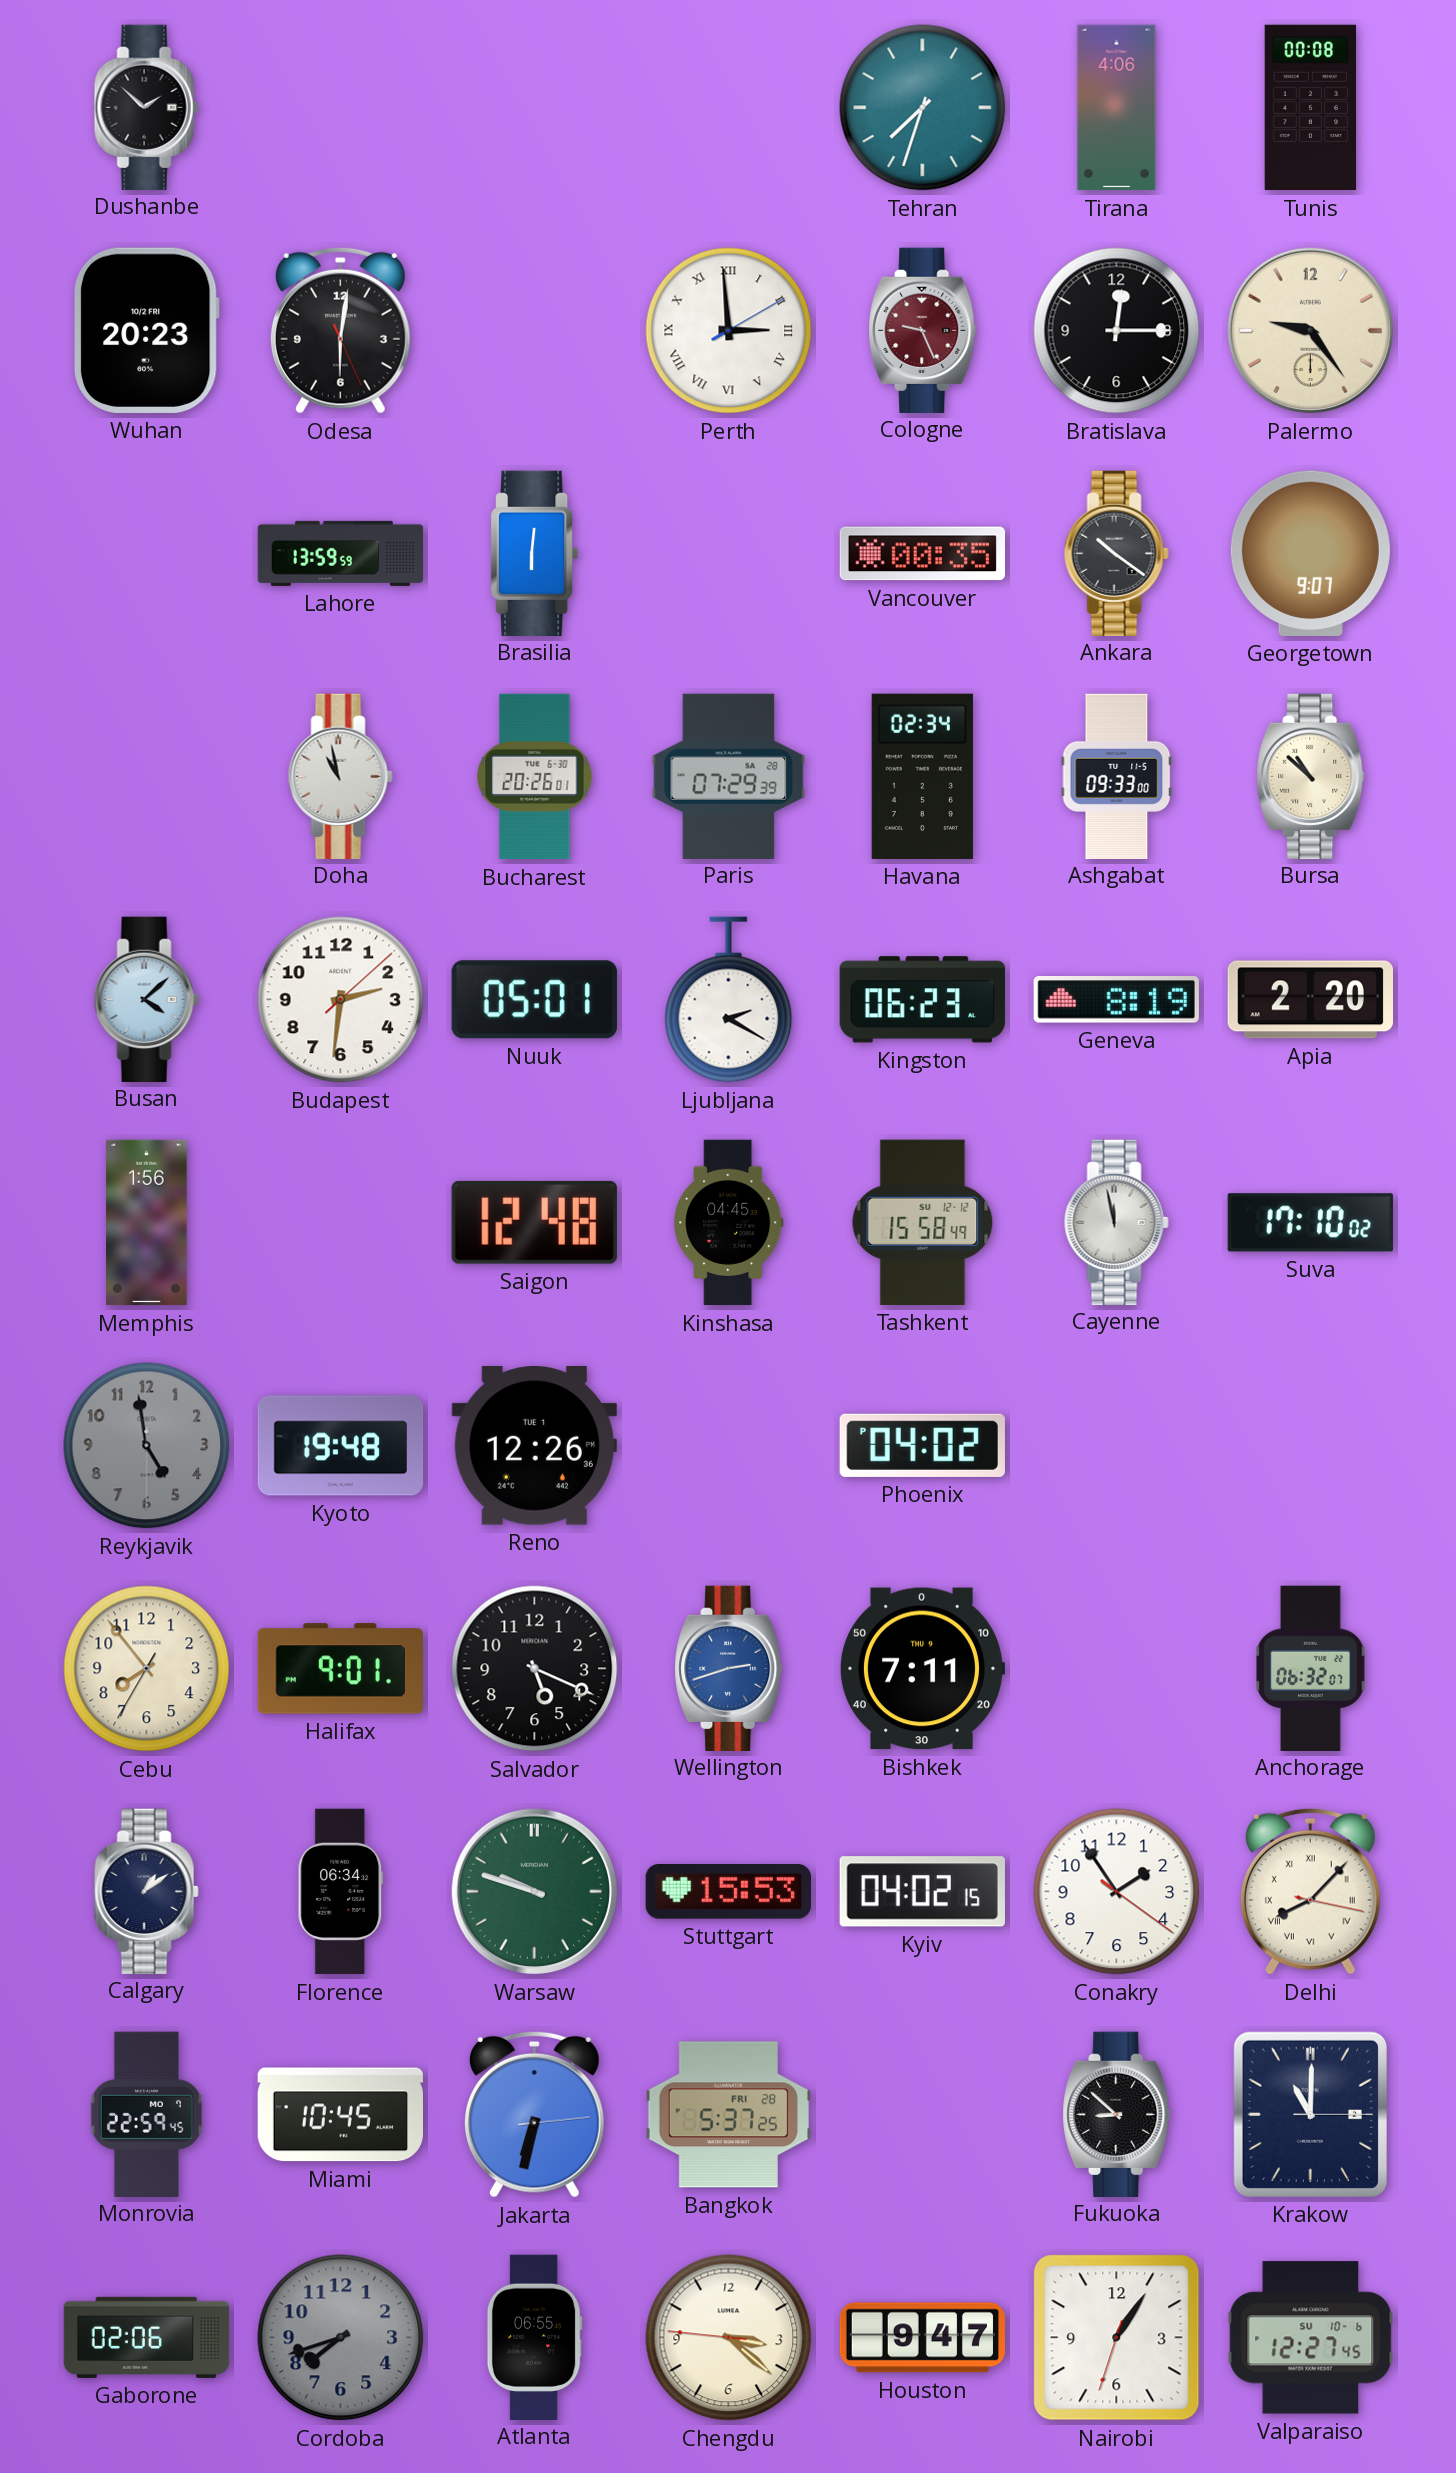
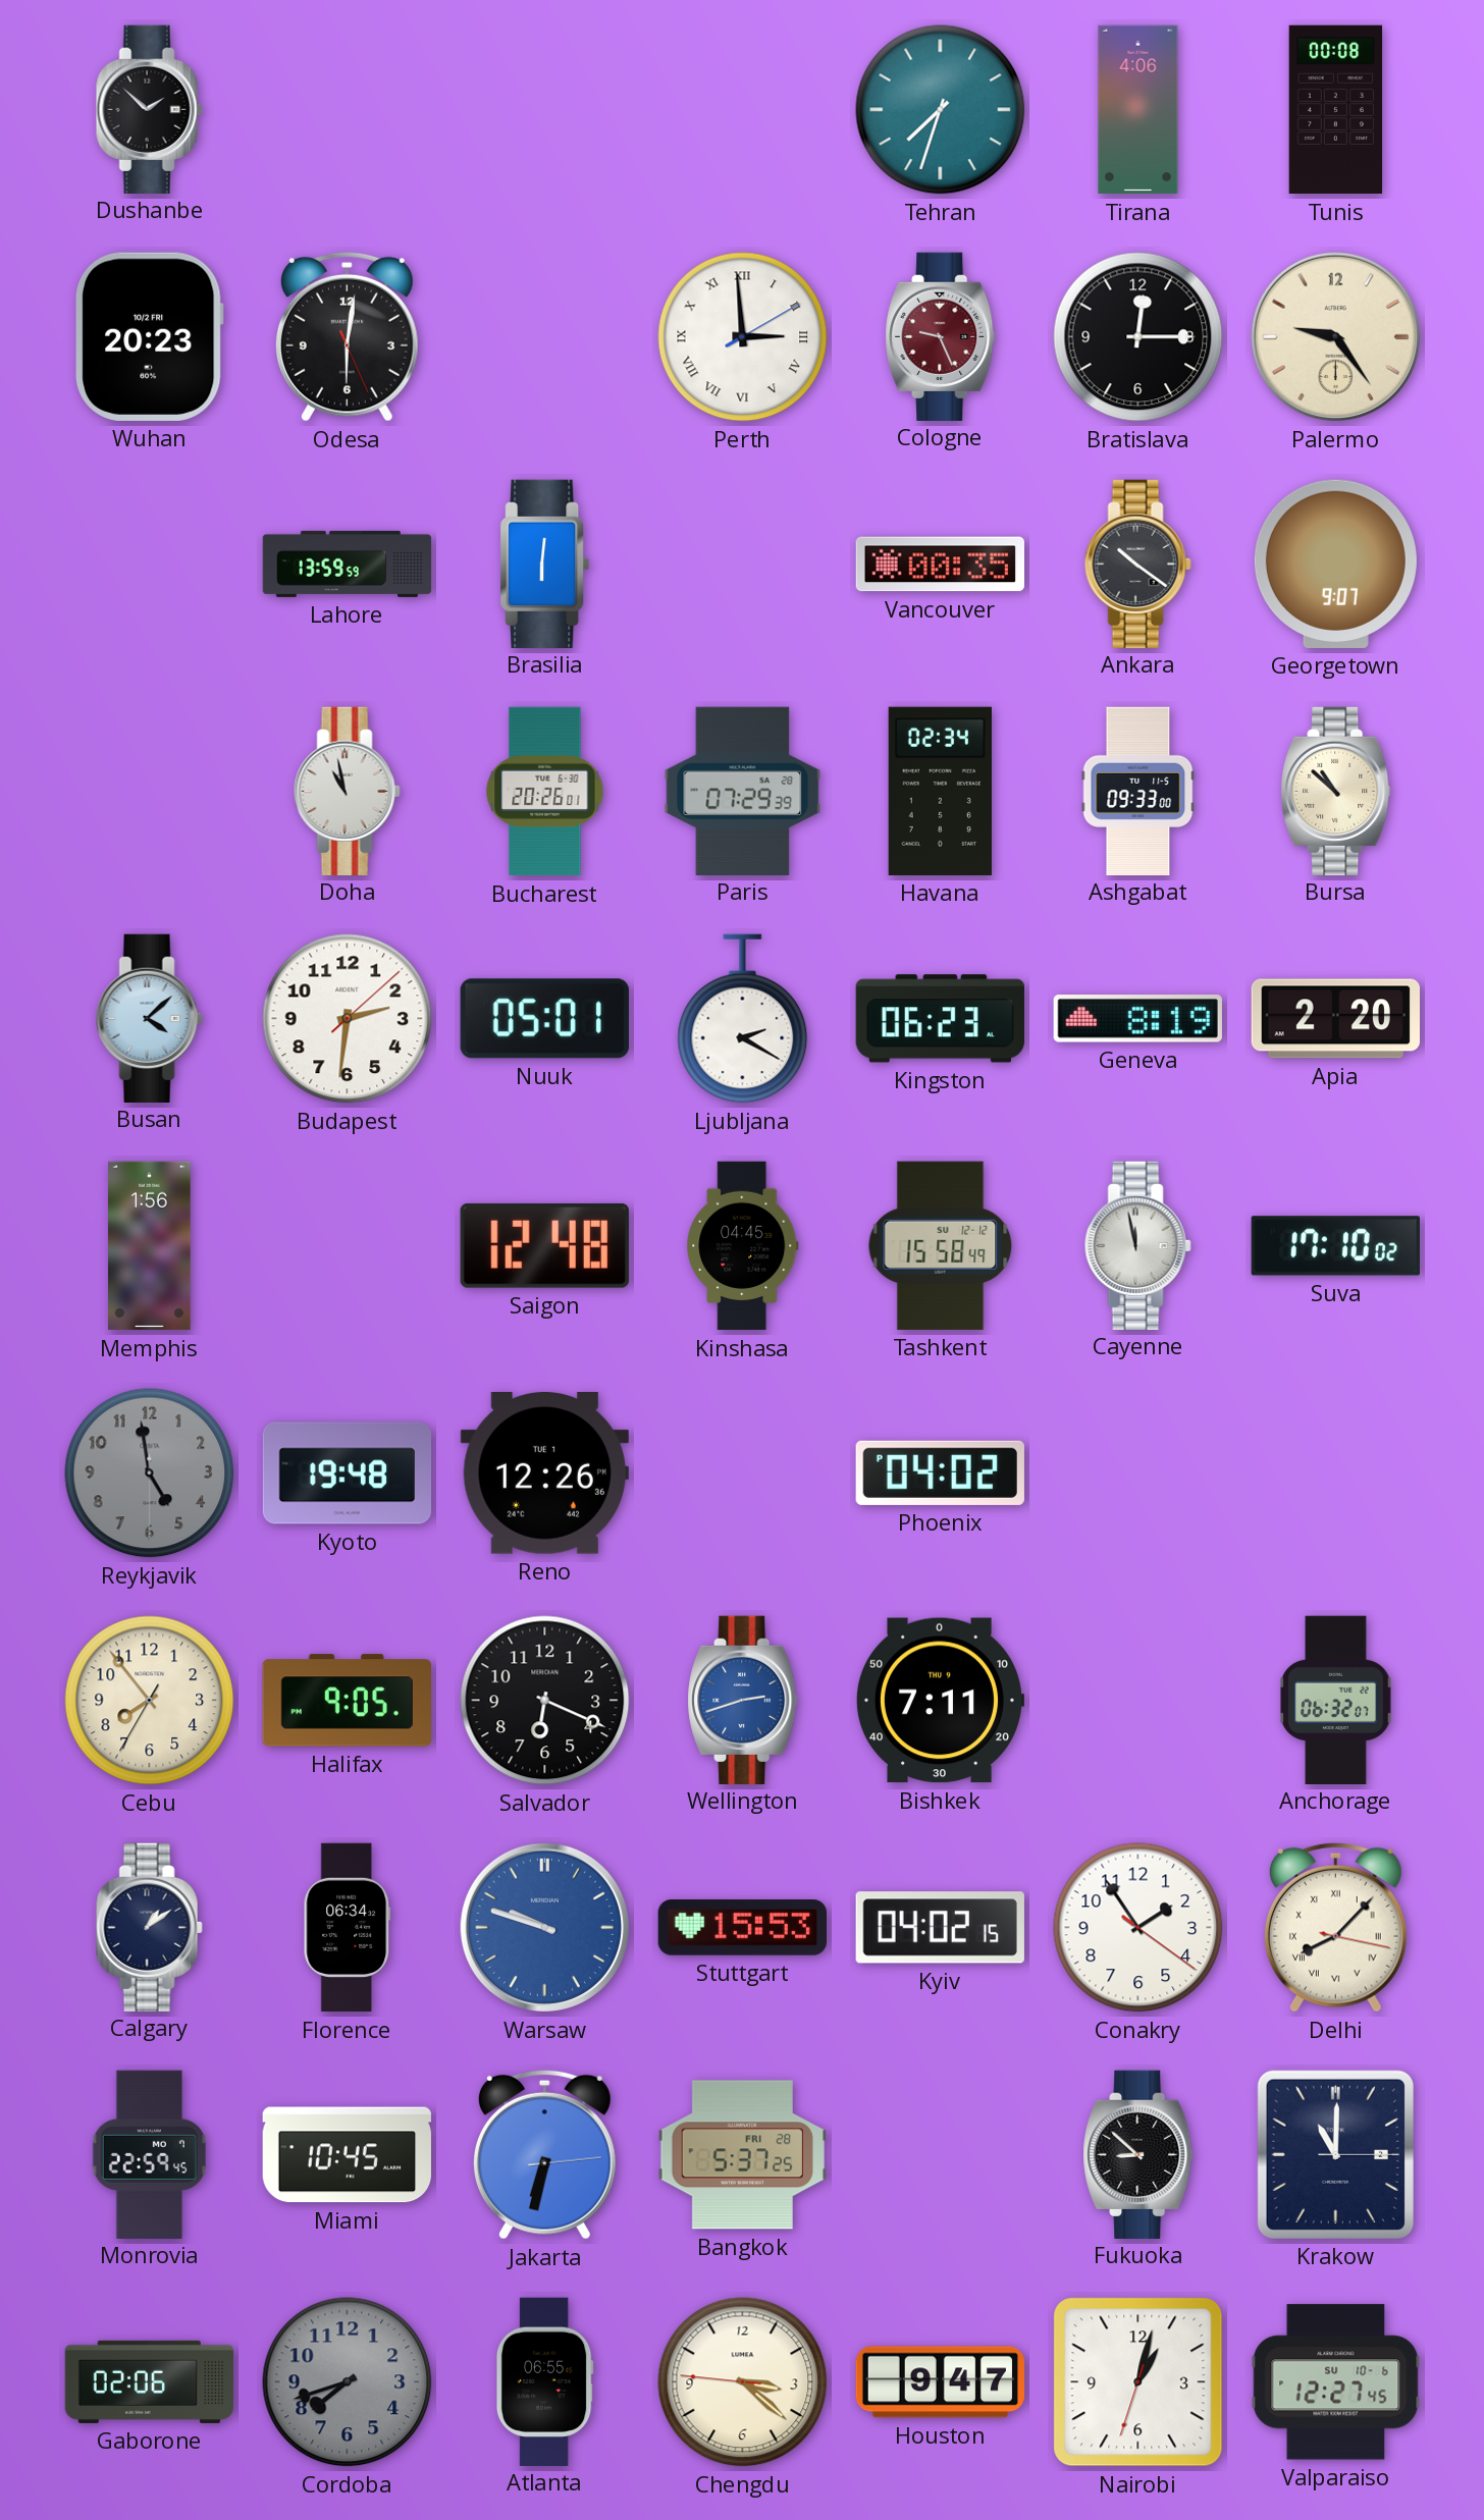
Halifax: 9:01 -> 9:05 (347, 1701)
Salvador: 5:19 -> 6:19 (545, 1701)
Warsaw dial: green -> blue (544, 1927)
Nairobi: 1:05 -> 1:02 (1138, 2382)
